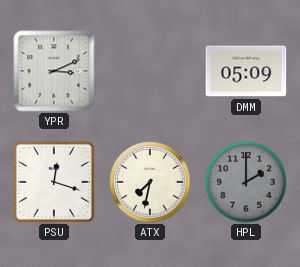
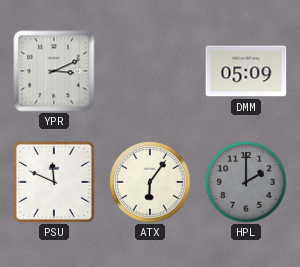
PSU: 12:18 -> 11:49 (54, 182)
ATX: 7:32 -> 6:06 (150, 182)
